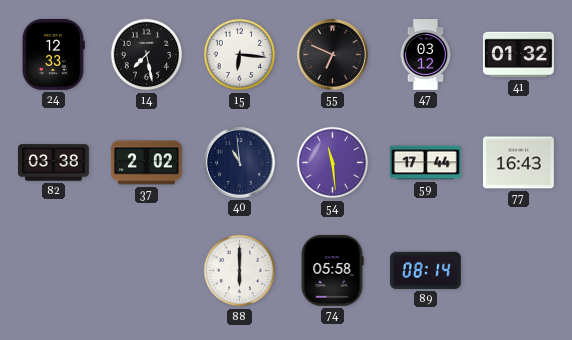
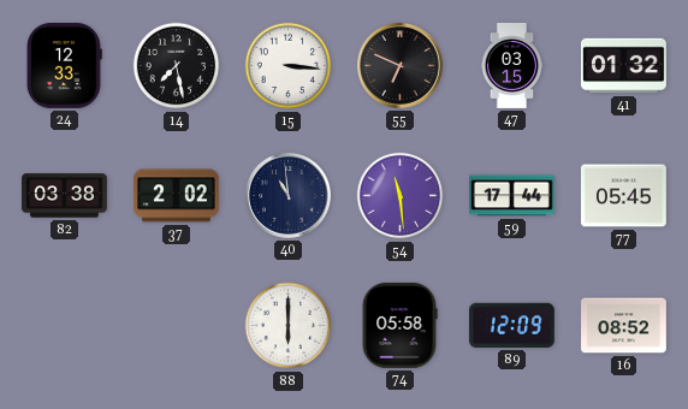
15: 6:16 -> 3:16 (289, 66)
47: 03:12 -> 03:15 (512, 66)
77: 16:43 -> 05:45 (623, 196)
89: 08:14 -> 12:09 (511, 325)
16: none -> 08:52 (624, 326)
